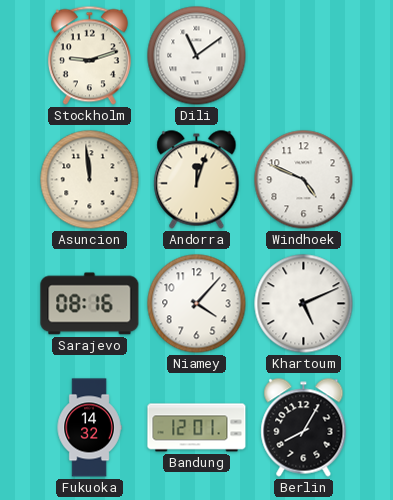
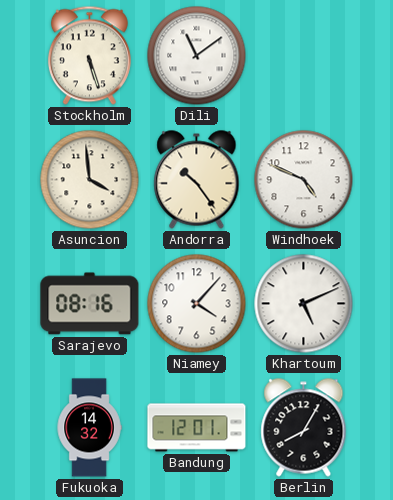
Stockholm: 9:12 -> 5:27 (89, 56)
Asuncion: 11:59 -> 3:59 (90, 180)
Andorra: 12:03 -> 10:24 (197, 180)
